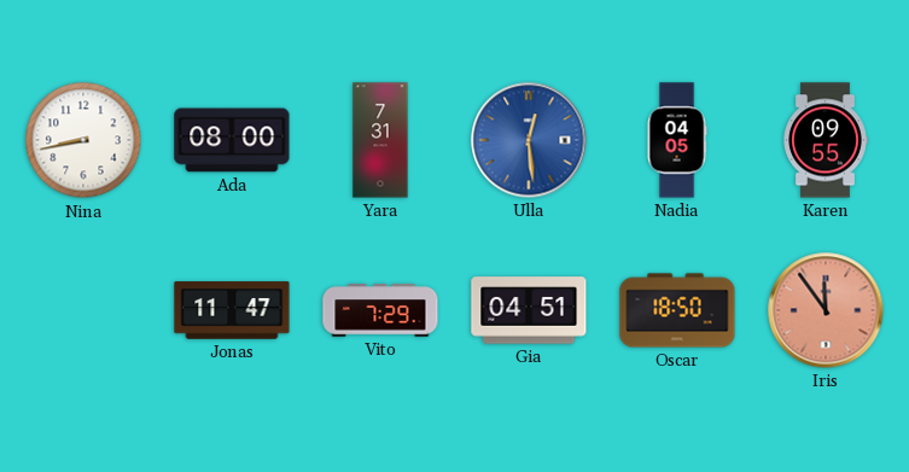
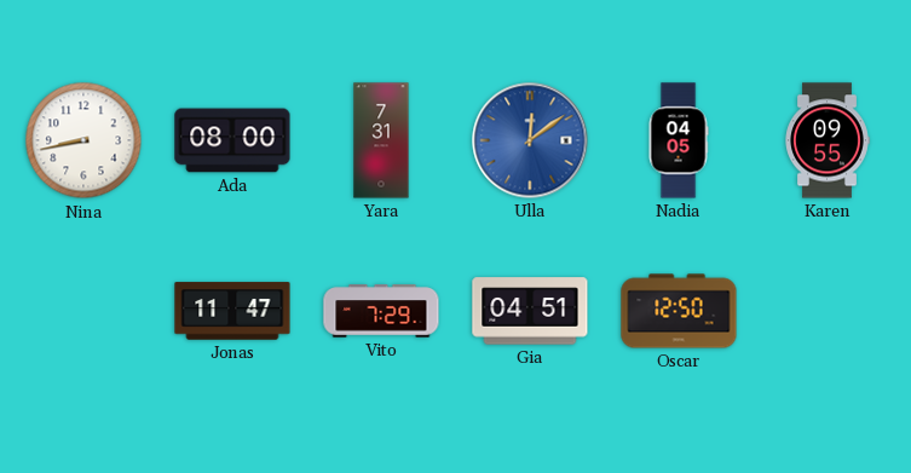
Ulla: 12:29 -> 12:09 (530, 140)
Oscar: 18:50 -> 12:50 (679, 311)
Iris: 11:54 -> none (826, 310)
